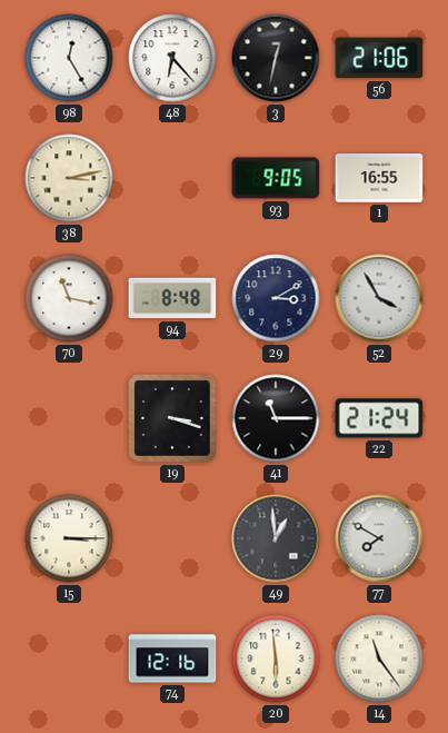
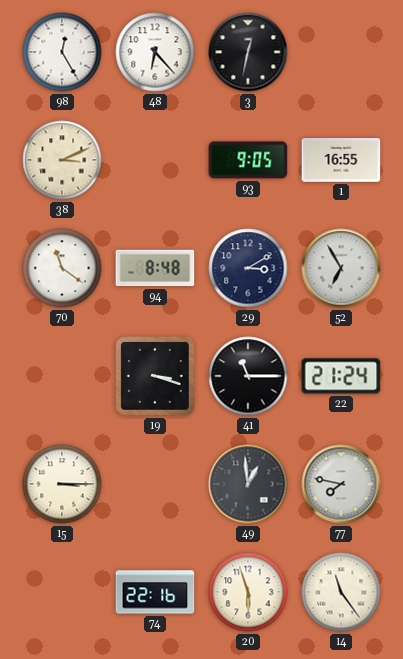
56: 21:06 -> none (379, 58)
38: 3:13 -> 3:11 (62, 160)
70: 11:17 -> 11:21 (62, 268)
52: 3:55 -> 6:55 (341, 268)
77: 7:50 -> 7:47 (341, 484)
74: 12:16 -> 22:16 (155, 592)
20: 5:59 -> 5:57 (248, 592)
